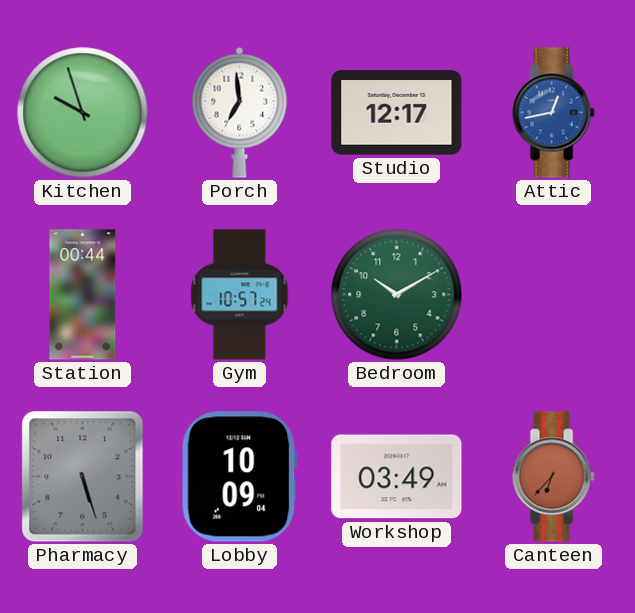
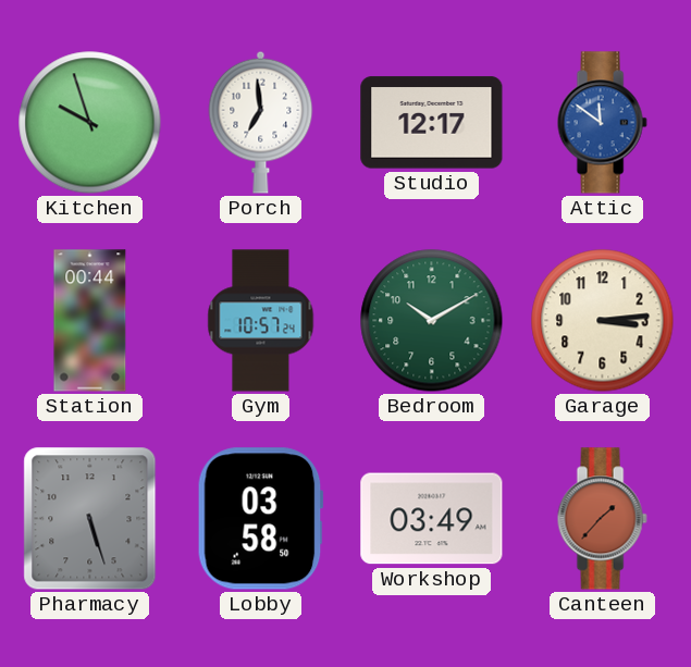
Attic: 12:43 -> 11:51 (602, 123)
Garage: none -> 3:14 (603, 321)
Lobby: 10:09 -> 03:58 (260, 519)
Canteen: 6:37 -> 1:37 (602, 519)
